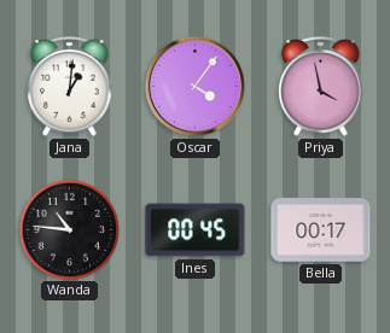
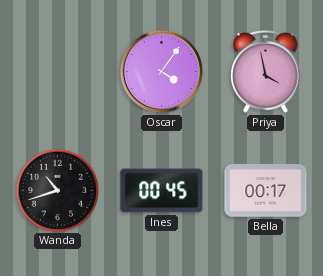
Jana: 1:01 -> none (70, 87)
Wanda: 10:46 -> 10:42 (57, 190)
